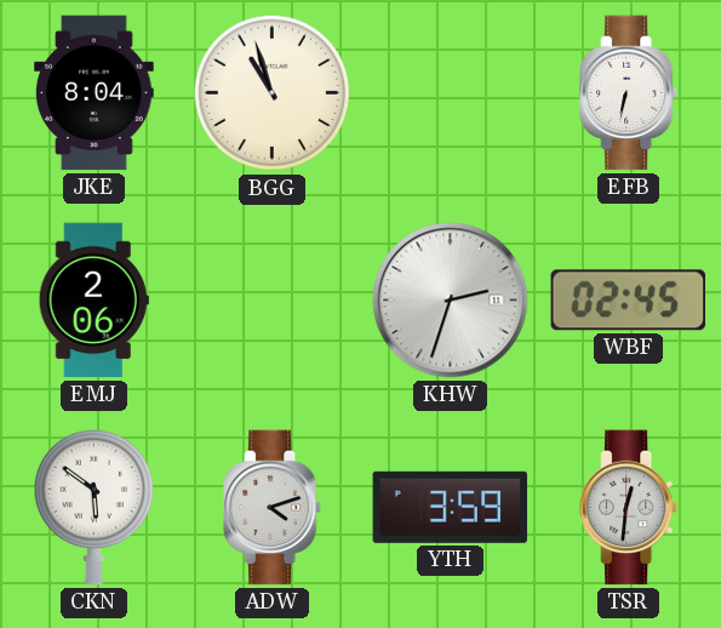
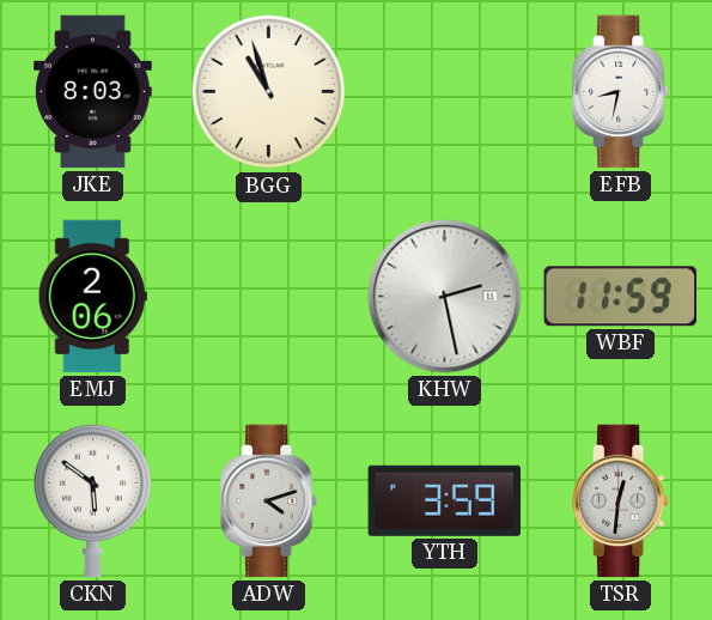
JKE: 8:04 -> 8:03 (93, 92)
EFB: 6:32 -> 8:32 (622, 92)
KHW: 2:33 -> 2:28 (445, 297)
WBF: 02:45 -> 11:59 (620, 297)
